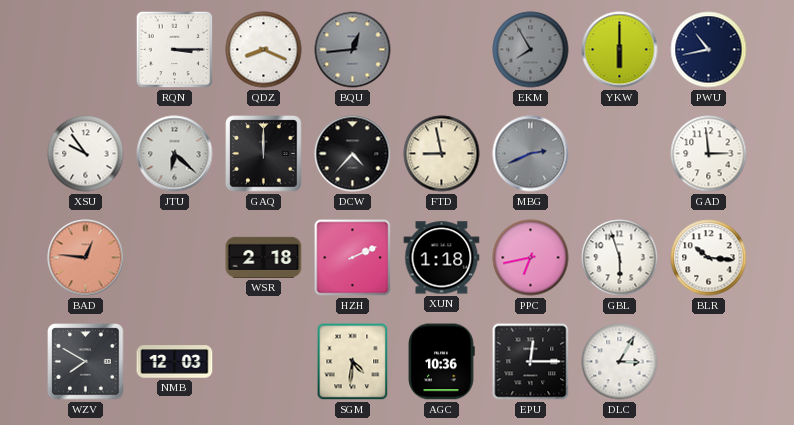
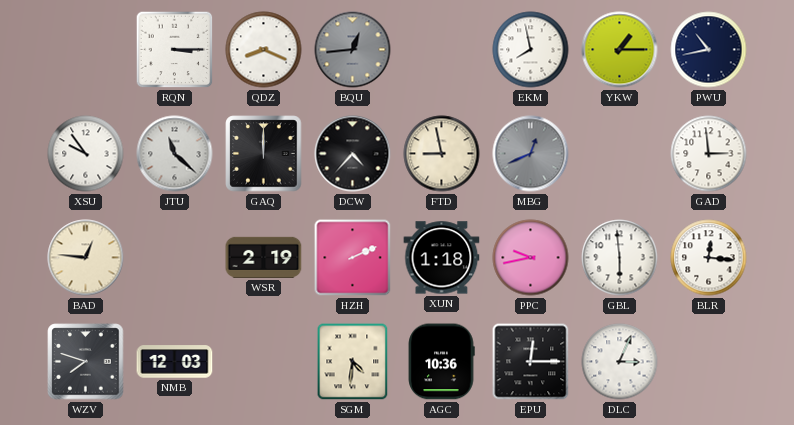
EKM: 7:55 -> 7:58 (531, 50)
EKM dial: grey -> white (531, 50)
YKW: 6:00 -> 1:15 (620, 50)
JTU: 6:22 -> 11:22 (175, 154)
MBG: 2:41 -> 12:41 (531, 154)
BAD dial: salmon -> cream (86, 258)
WSR: 2:18 -> 2:19 (264, 257)
PPC: 6:43 -> 9:43 (531, 258)
GBL: 5:57 -> 5:59 (620, 258)
BLR: 10:16 -> 12:16 (709, 258)
WZV: 7:50 -> 7:48 (86, 362)
DLC: 3:05 -> 3:04 (620, 362)
